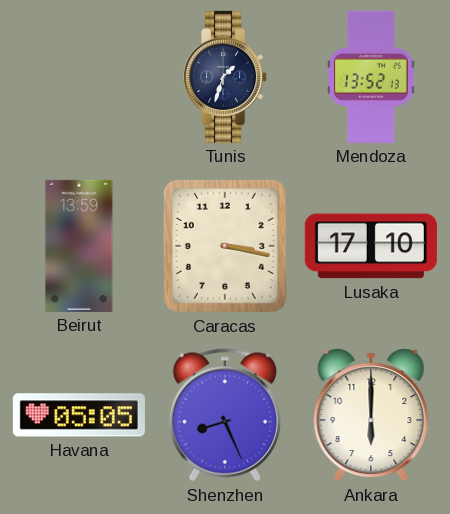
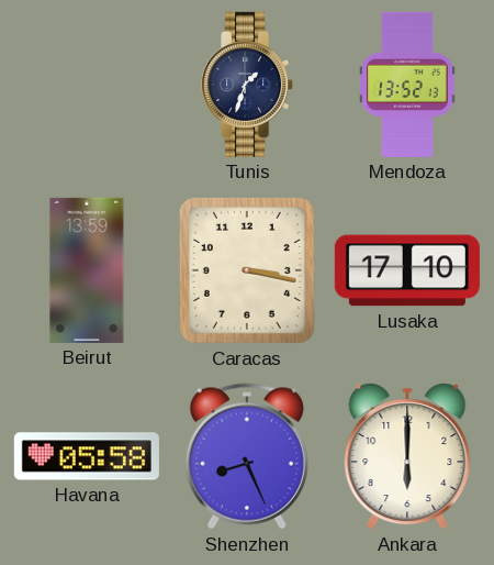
Havana: 05:05 -> 05:58 (87, 456)
